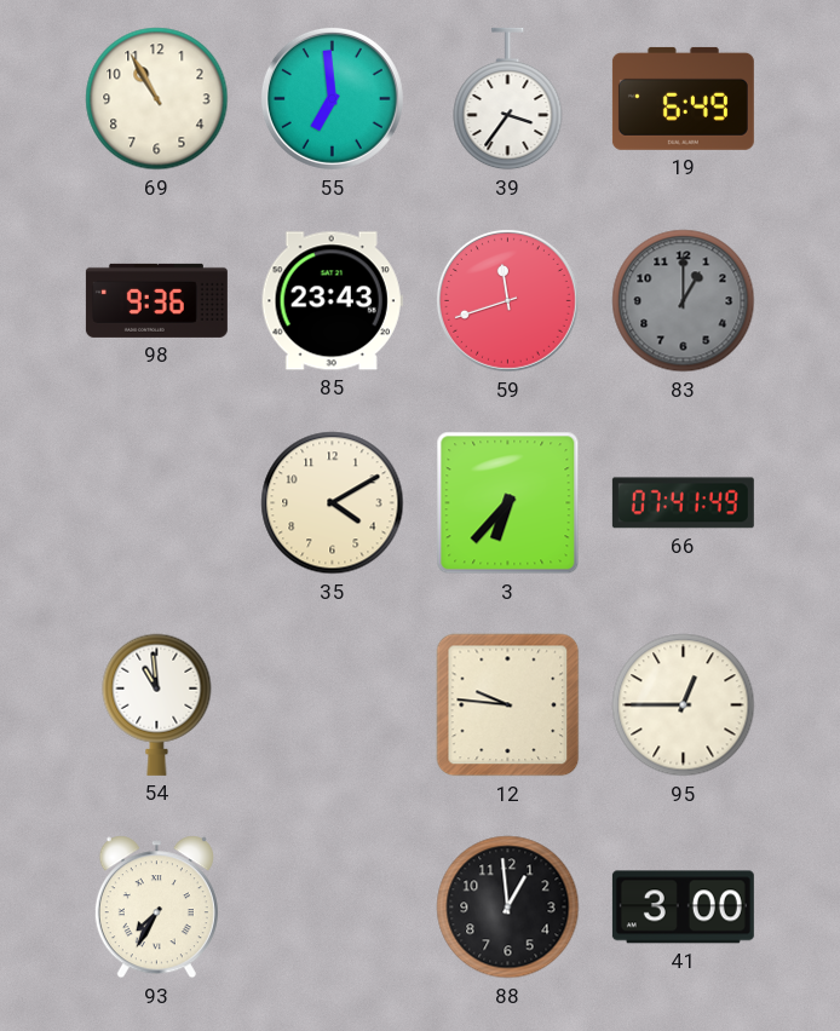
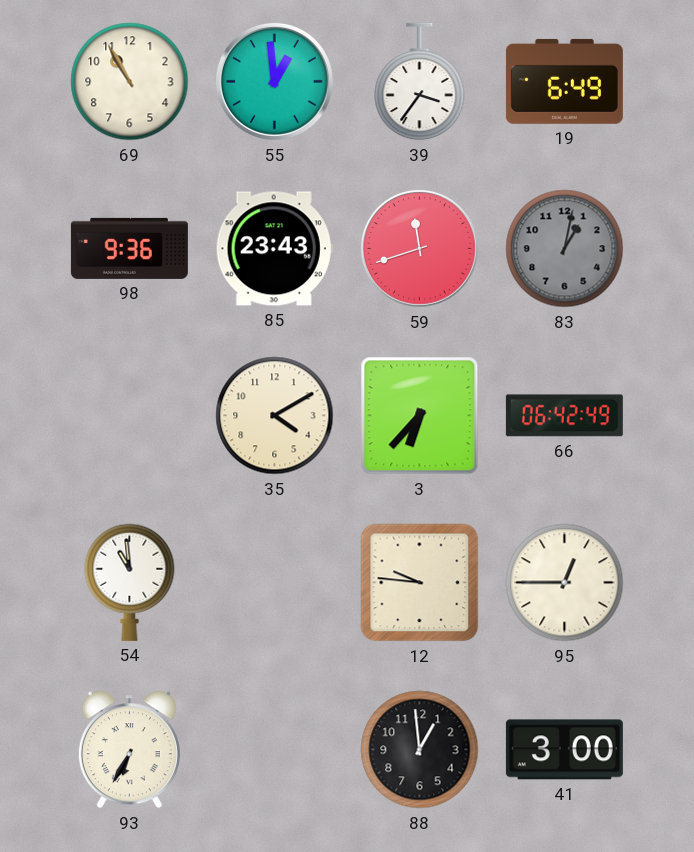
55: 6:59 -> 12:59 (274, 81)
83: 1:00 -> 1:02 (565, 249)
66: 07:41 -> 06:42 (564, 416)
93: 7:35 -> 6:35 (129, 750)
